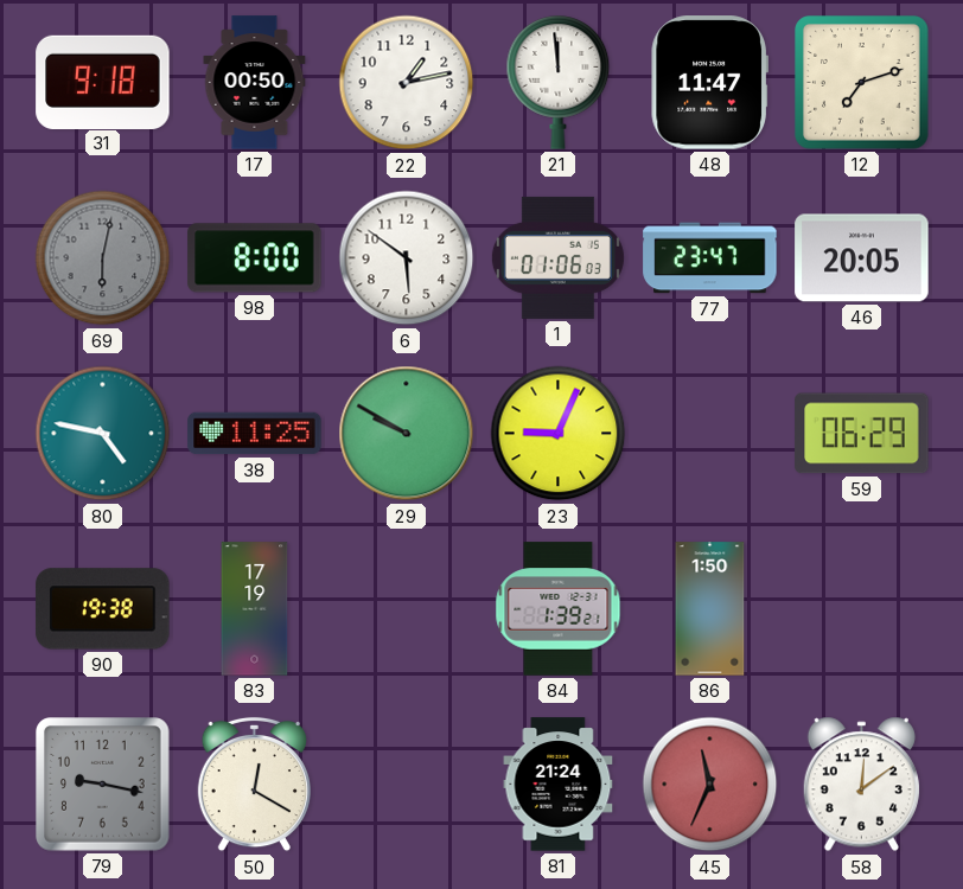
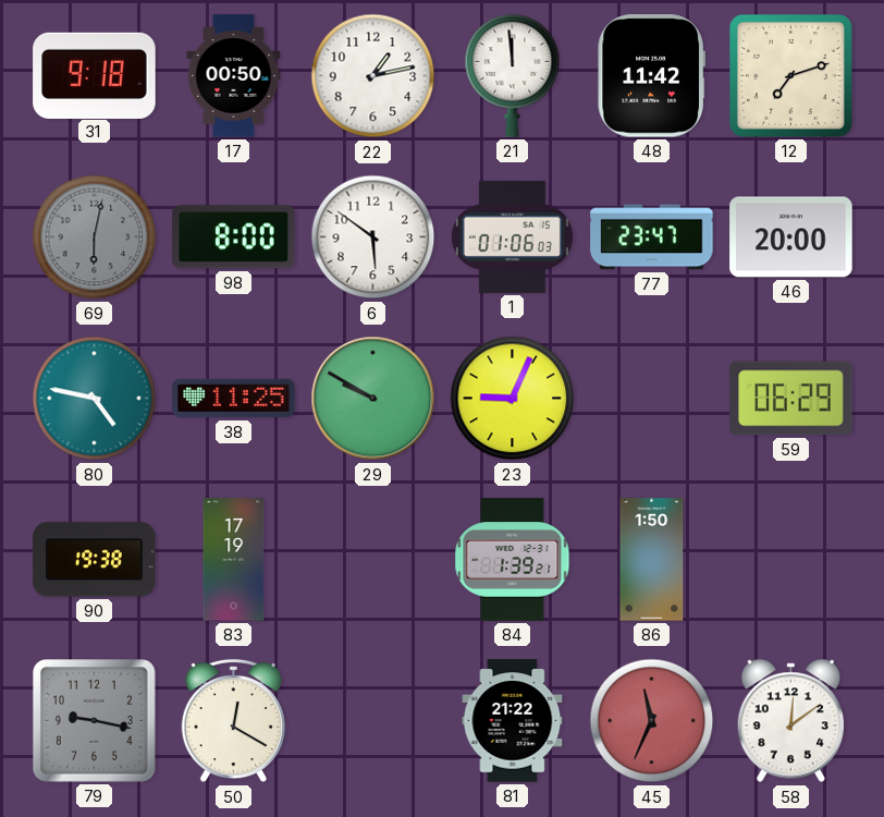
48: 11:47 -> 11:42 (651, 76)
46: 20:05 -> 20:00 (791, 237)
81: 21:24 -> 21:22 (513, 721)
